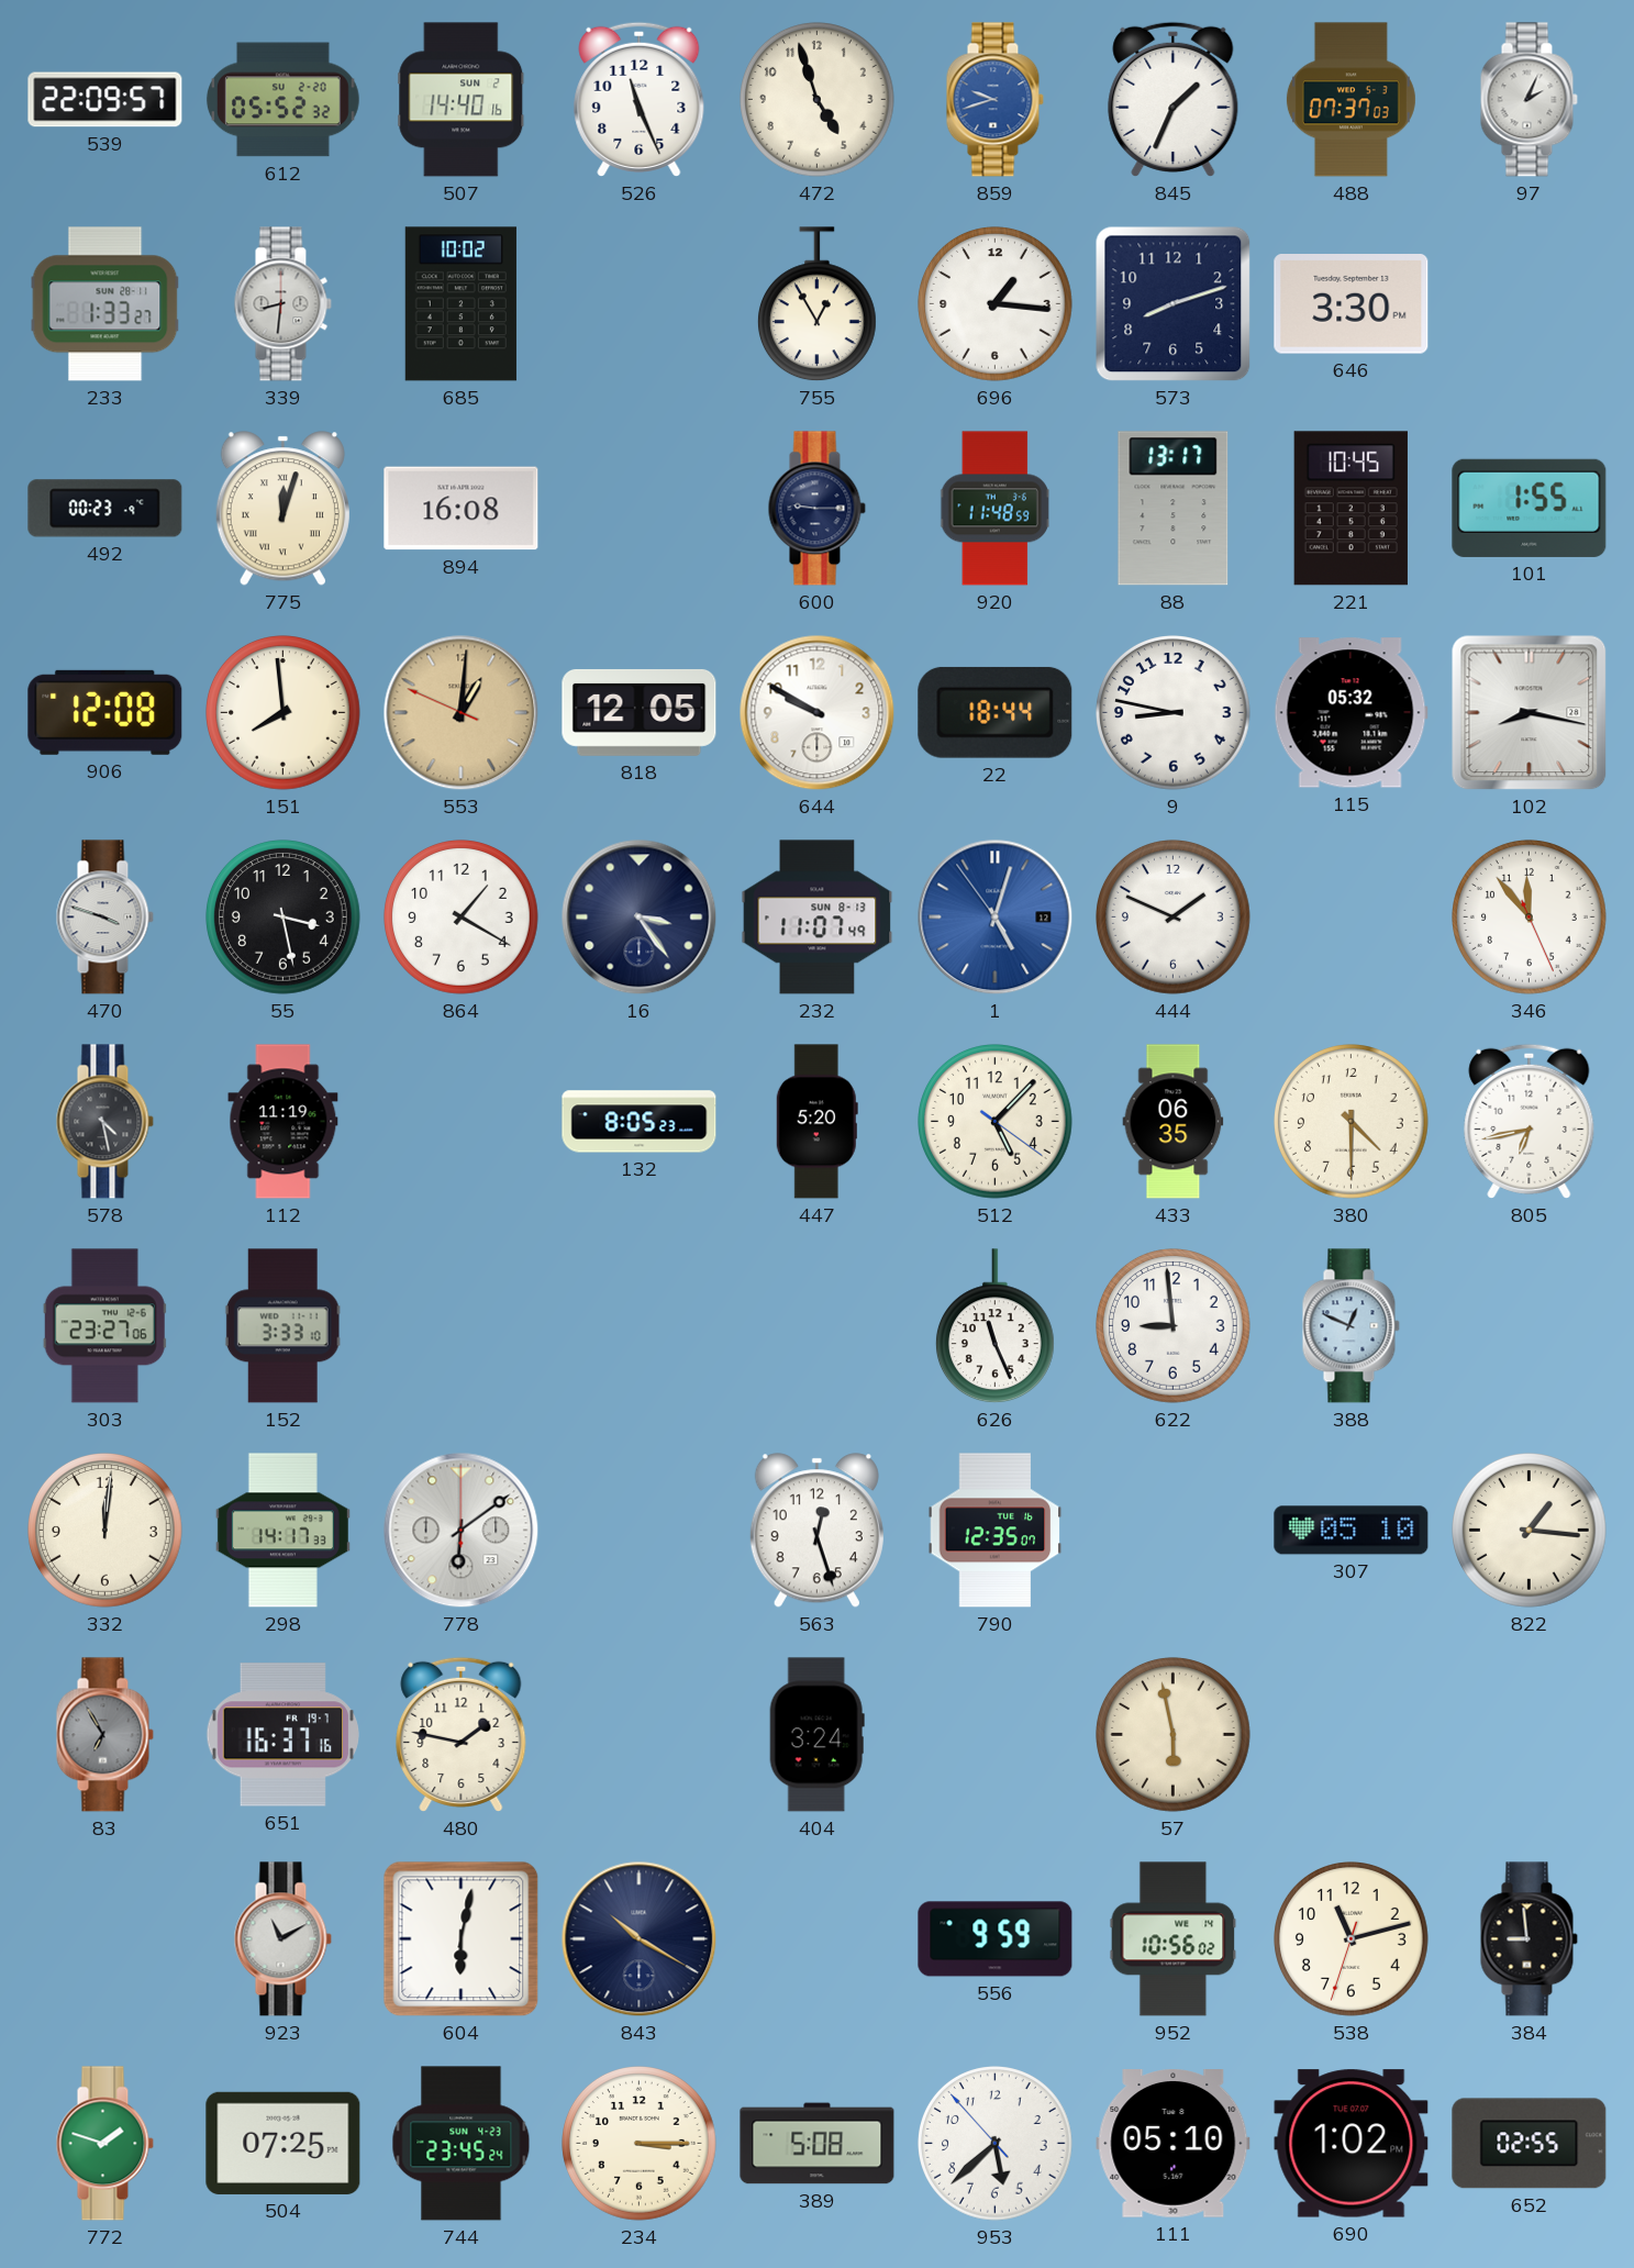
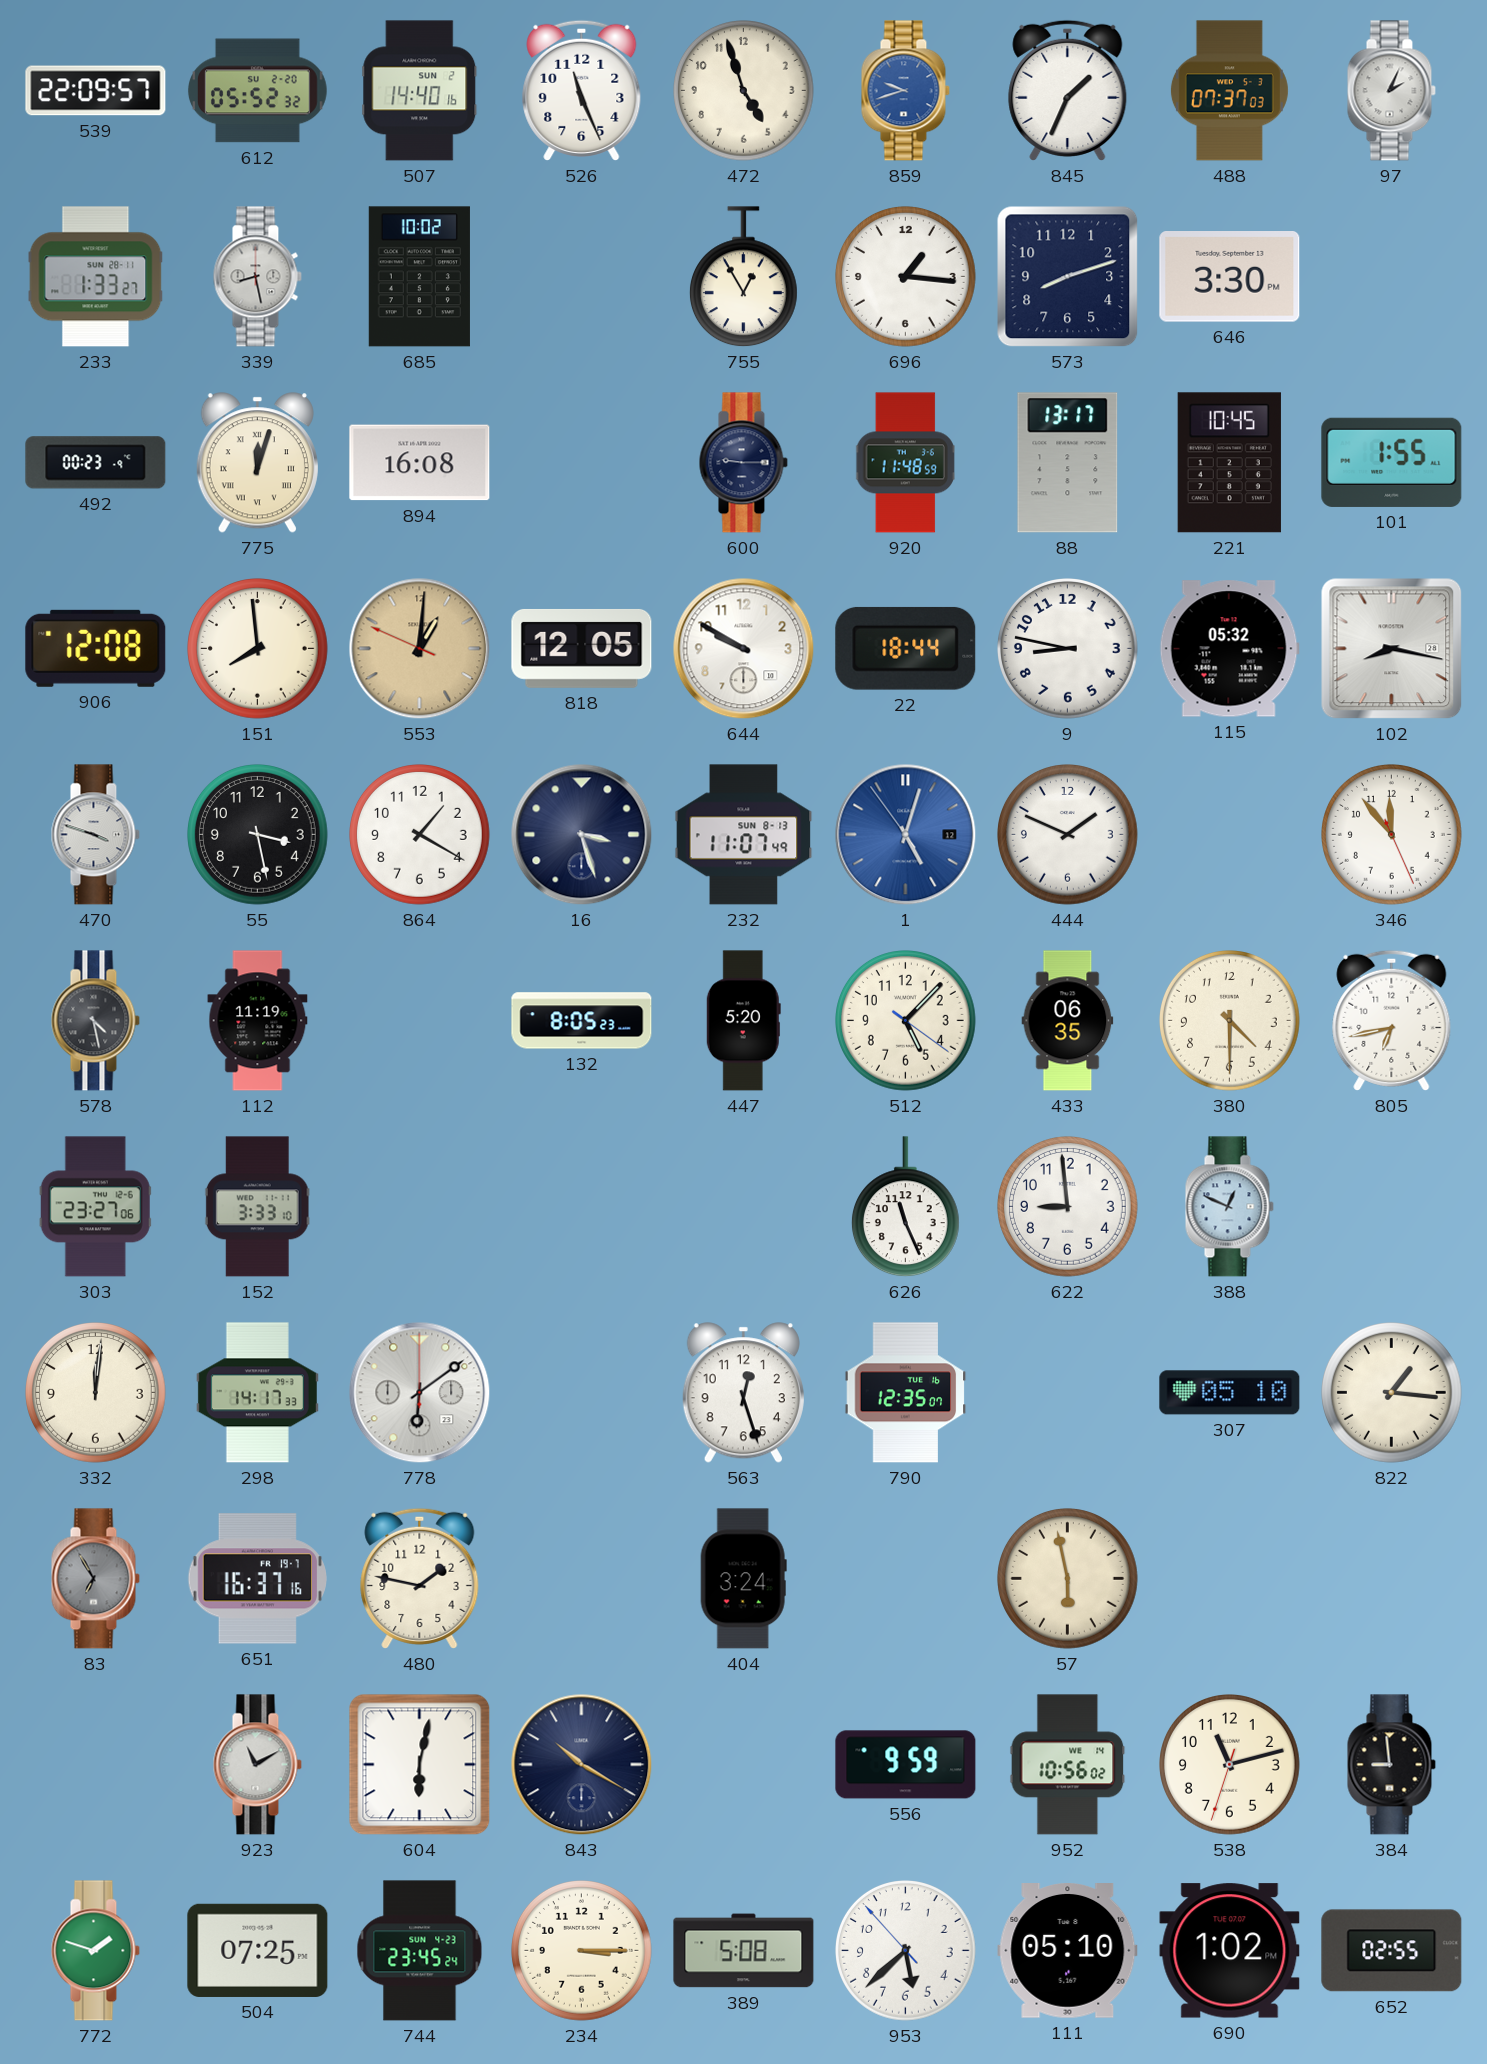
339: 8:31 -> 8:28 (257, 277)
16: 3:24 -> 3:27 (582, 835)
